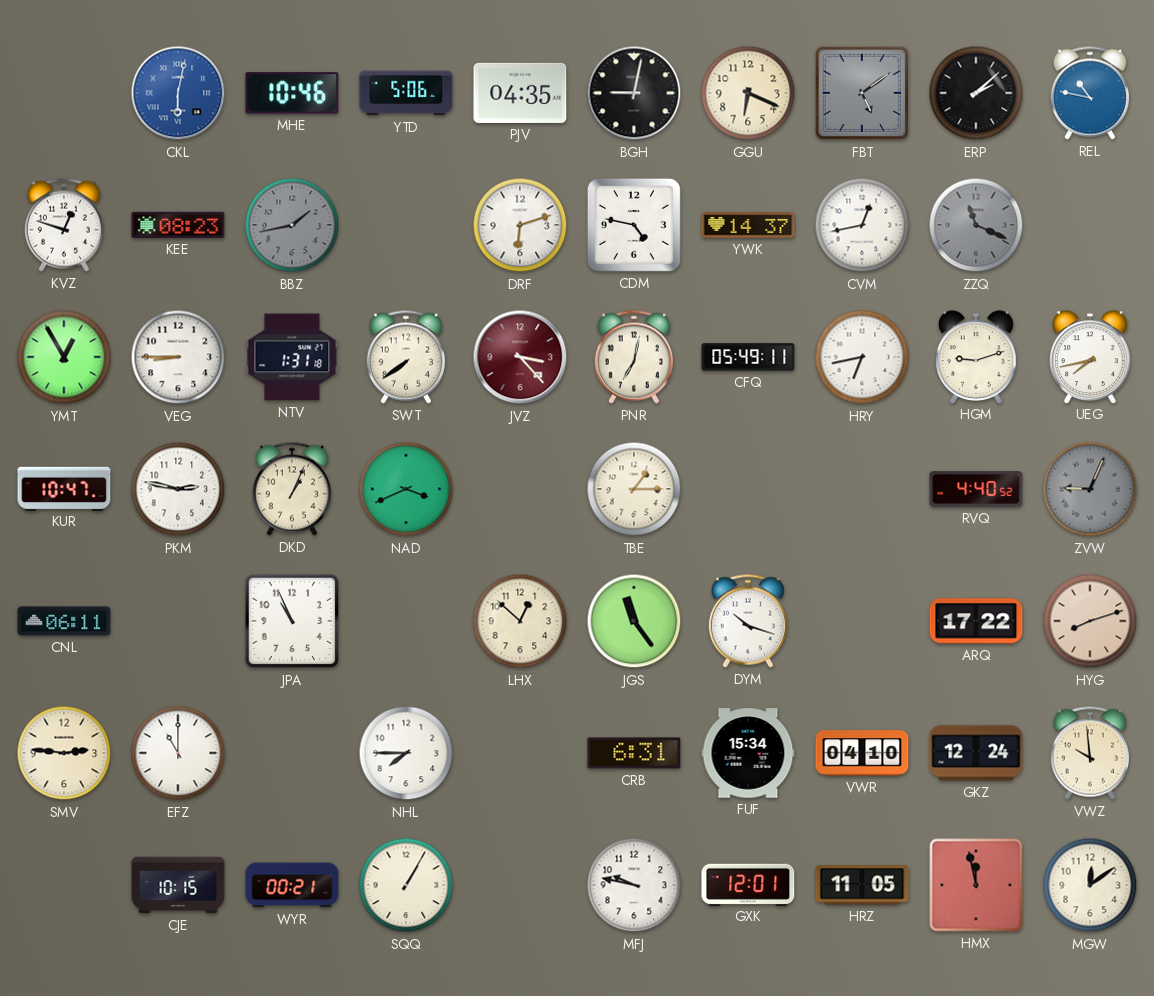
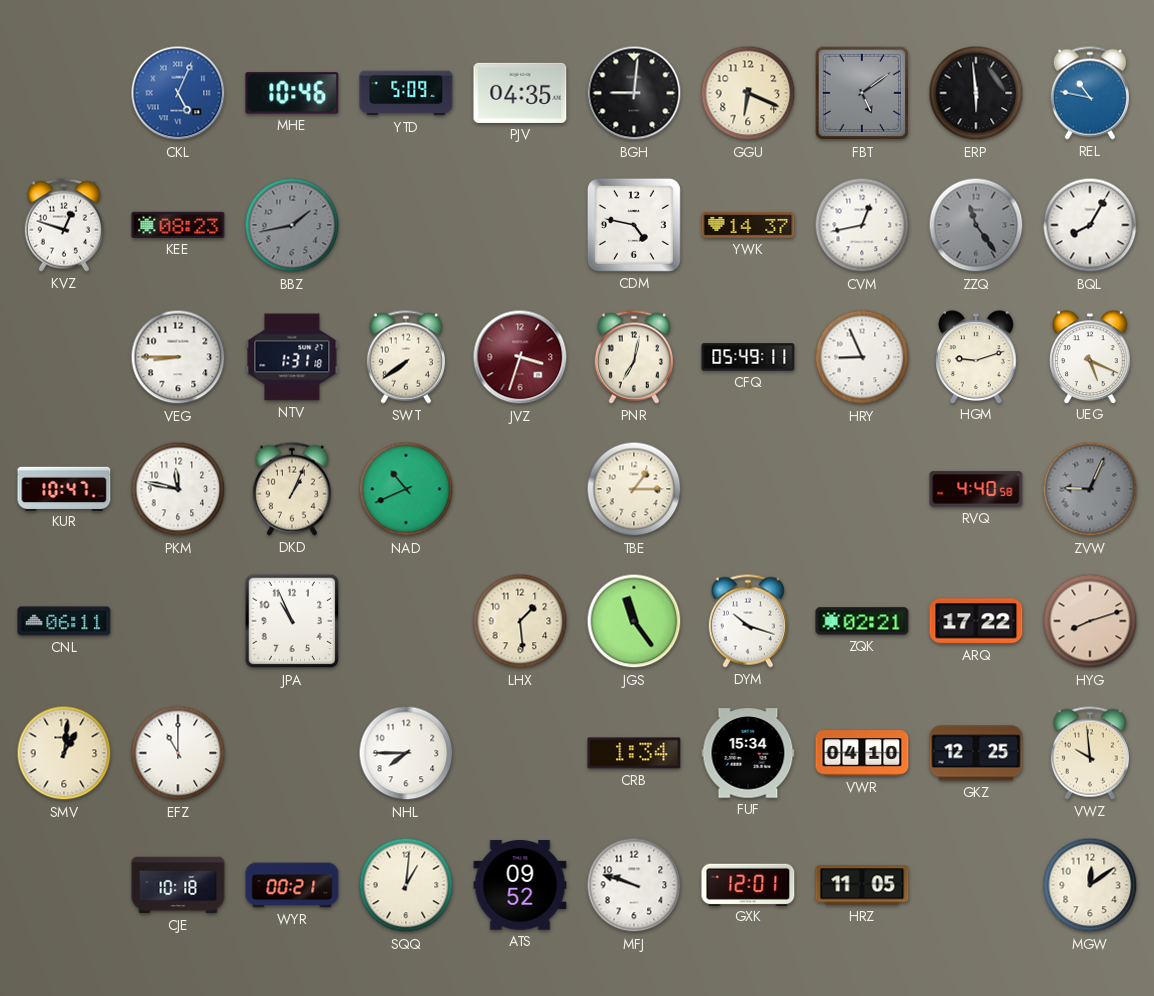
CKL: 6:02 -> 5:04 (178, 93)
YTD: 5:06 -> 5:09 (406, 93)
BGH: 9:02 -> 9:01 (634, 93)
ERP: 2:08 -> 5:59 (976, 93)
DRF: 6:12 -> none (520, 225)
ZZQ: 11:19 -> 11:24 (976, 225)
BQL: none -> 8:05 (1090, 225)
YMT: 12:55 -> none (64, 357)
JVZ: 3:23 -> 3:33 (520, 357)
HRY: 6:43 -> 8:56 (862, 357)
UEG: 7:43 -> 5:19 (1090, 357)
PKM: 2:47 -> 11:47 (178, 489)
NAD: 3:41 -> 10:41 (406, 489)
RVQ: 4:40:52 -> 4:40:58 (976, 489)
LHX: 12:52 -> 1:29 (520, 621)
ZQK: none -> 02:21 (862, 621)
SMV: 2:46 -> 1:01 (64, 753)
CRB: 6:31 -> 1:34 (634, 753)
GKZ: 12:24 -> 12:25 (976, 753)
CJE: 10:15 -> 10:18 (178, 885)
SQQ: 1:05 -> 1:01 (406, 885)
ATS: none -> 09:52 (520, 885)
MFJ: 9:47 -> 9:48 (634, 885)
HMX: 11:58 -> none (976, 885)
